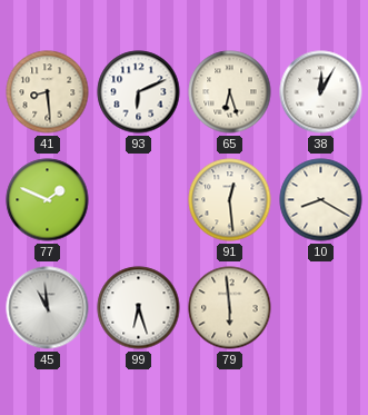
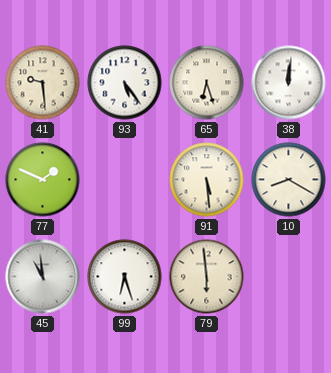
41: 8:29 -> 9:29 (43, 83)
93: 6:11 -> 5:24 (125, 83)
38: 12:05 -> 12:01 (289, 83)
91: 12:29 -> 5:29 (207, 180)
